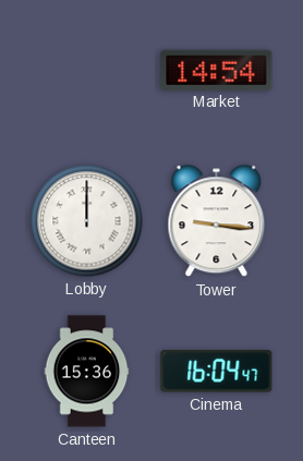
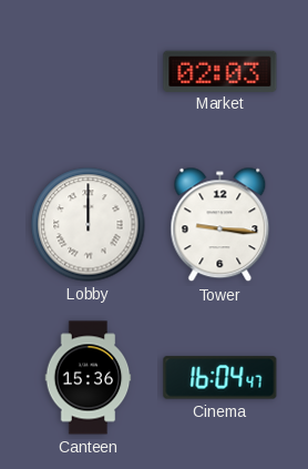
Market: 14:54 -> 02:03 (220, 71)
